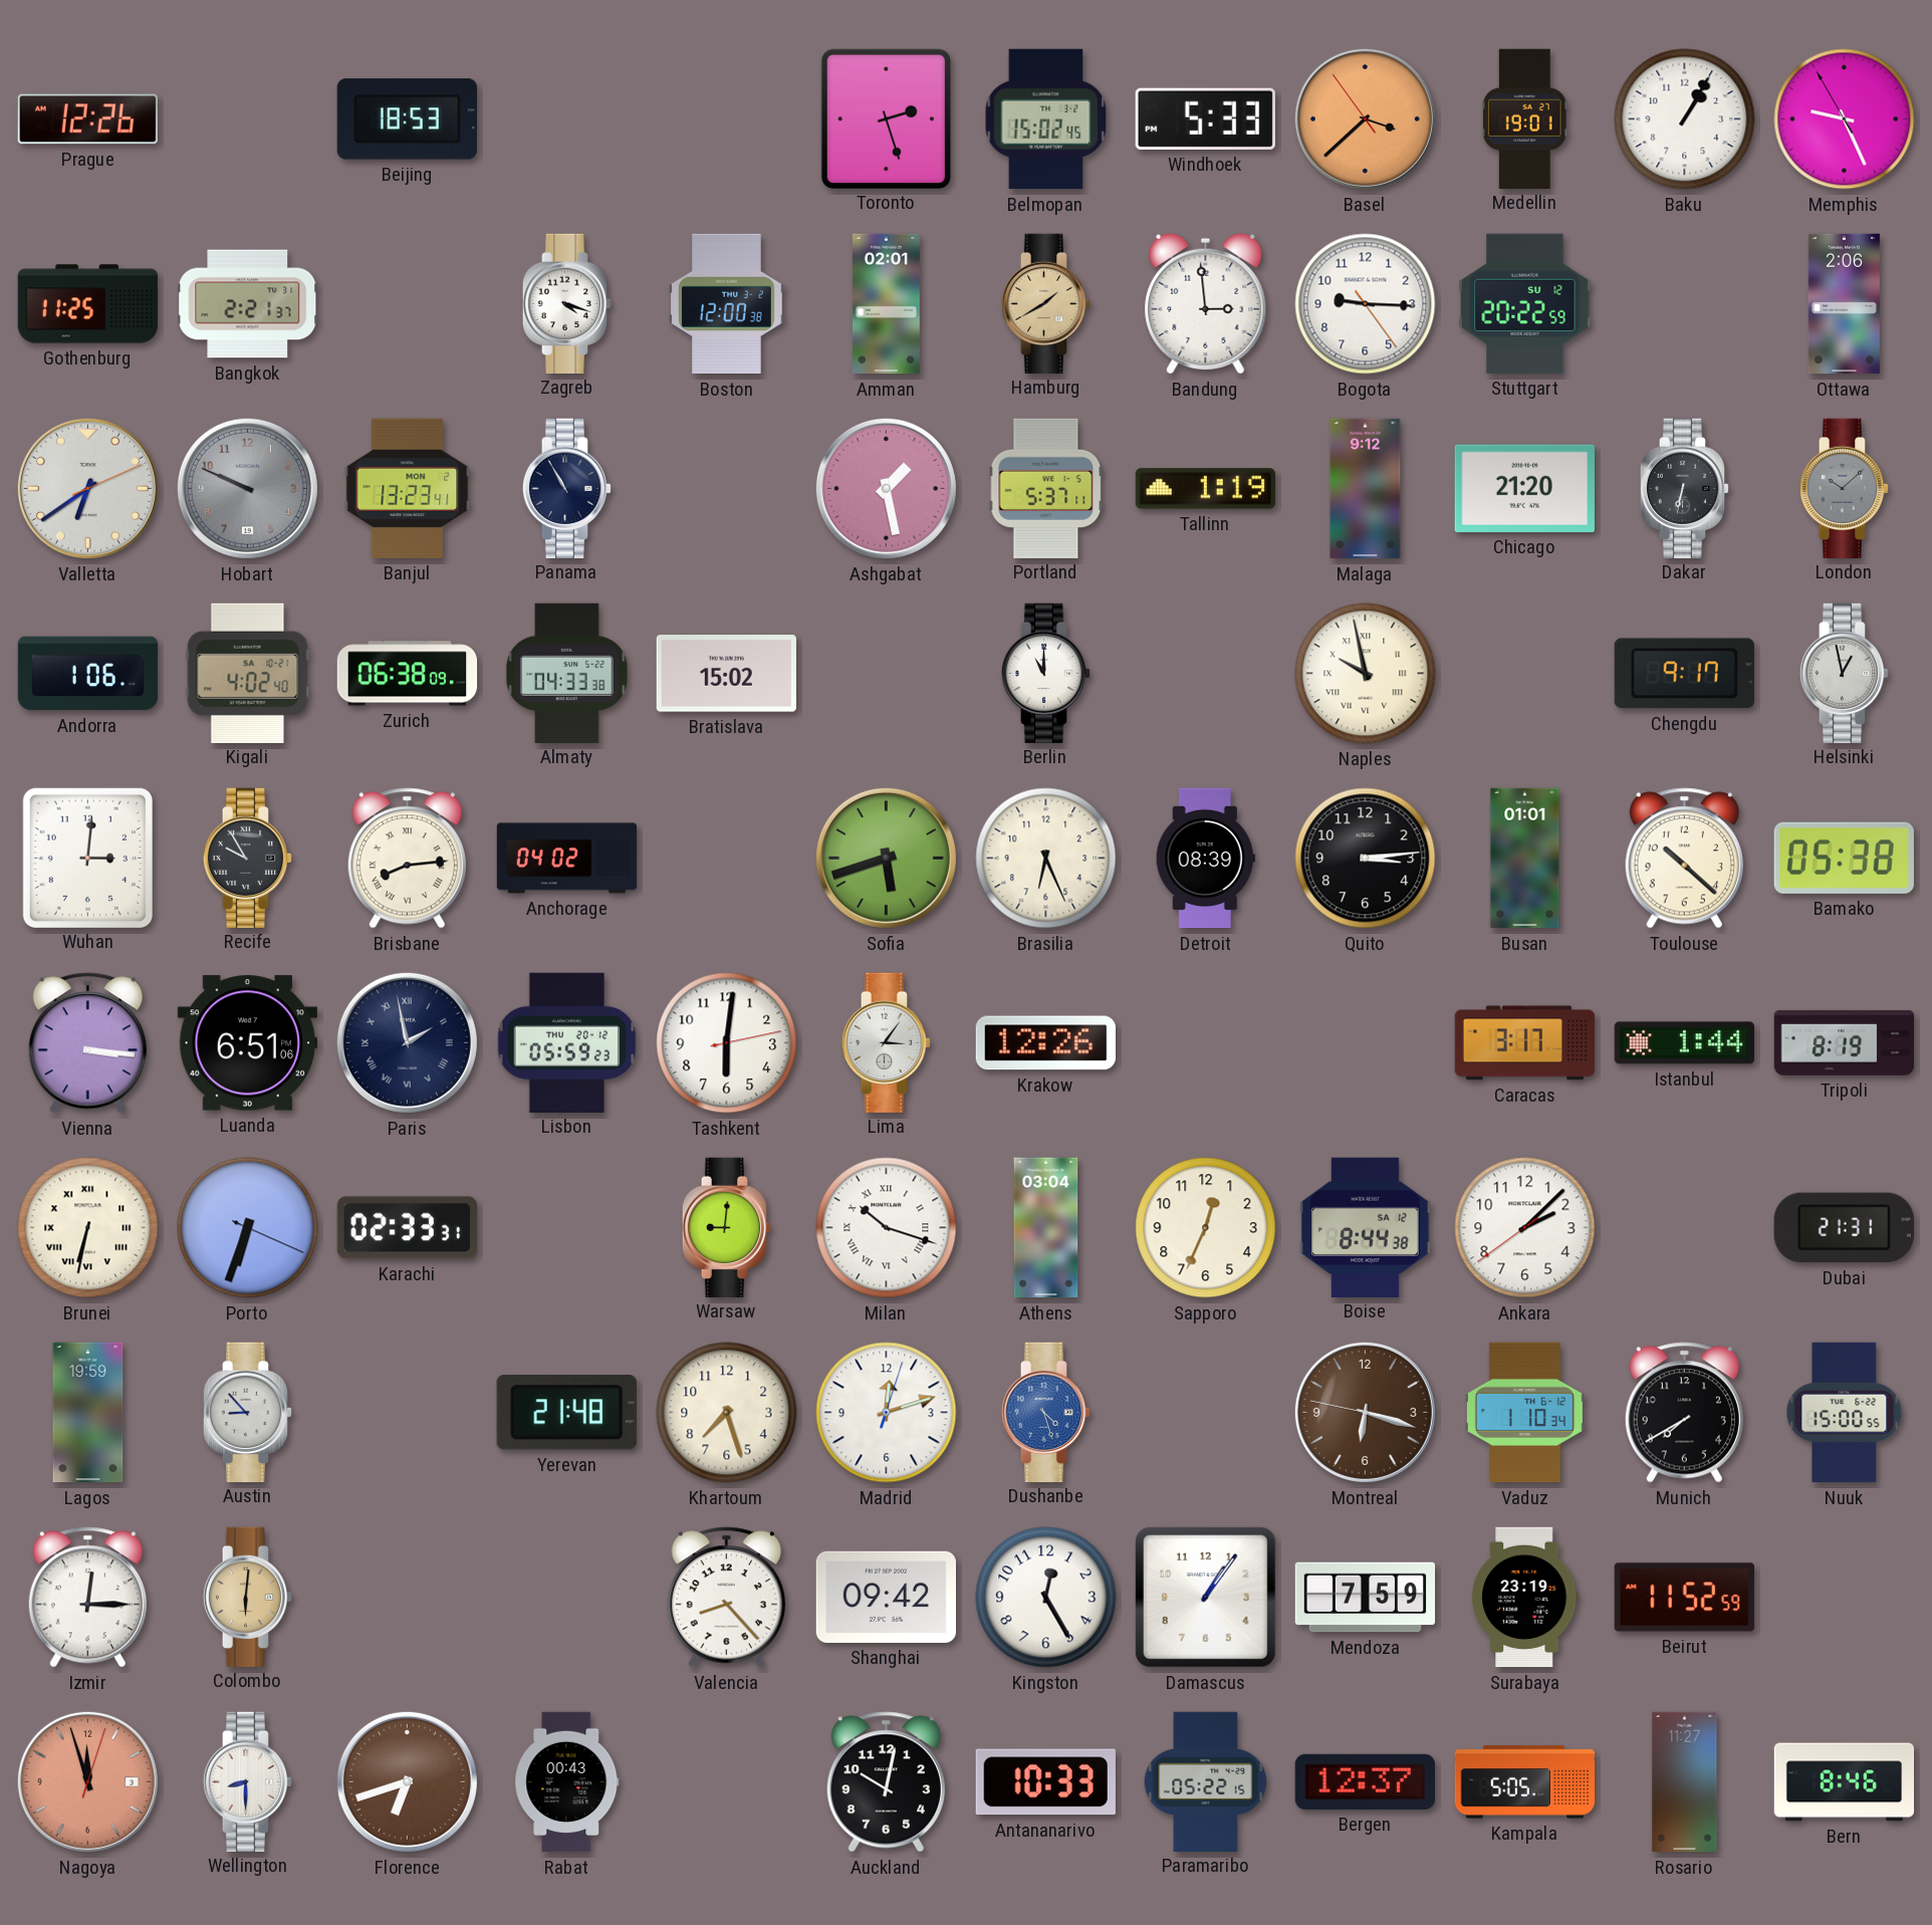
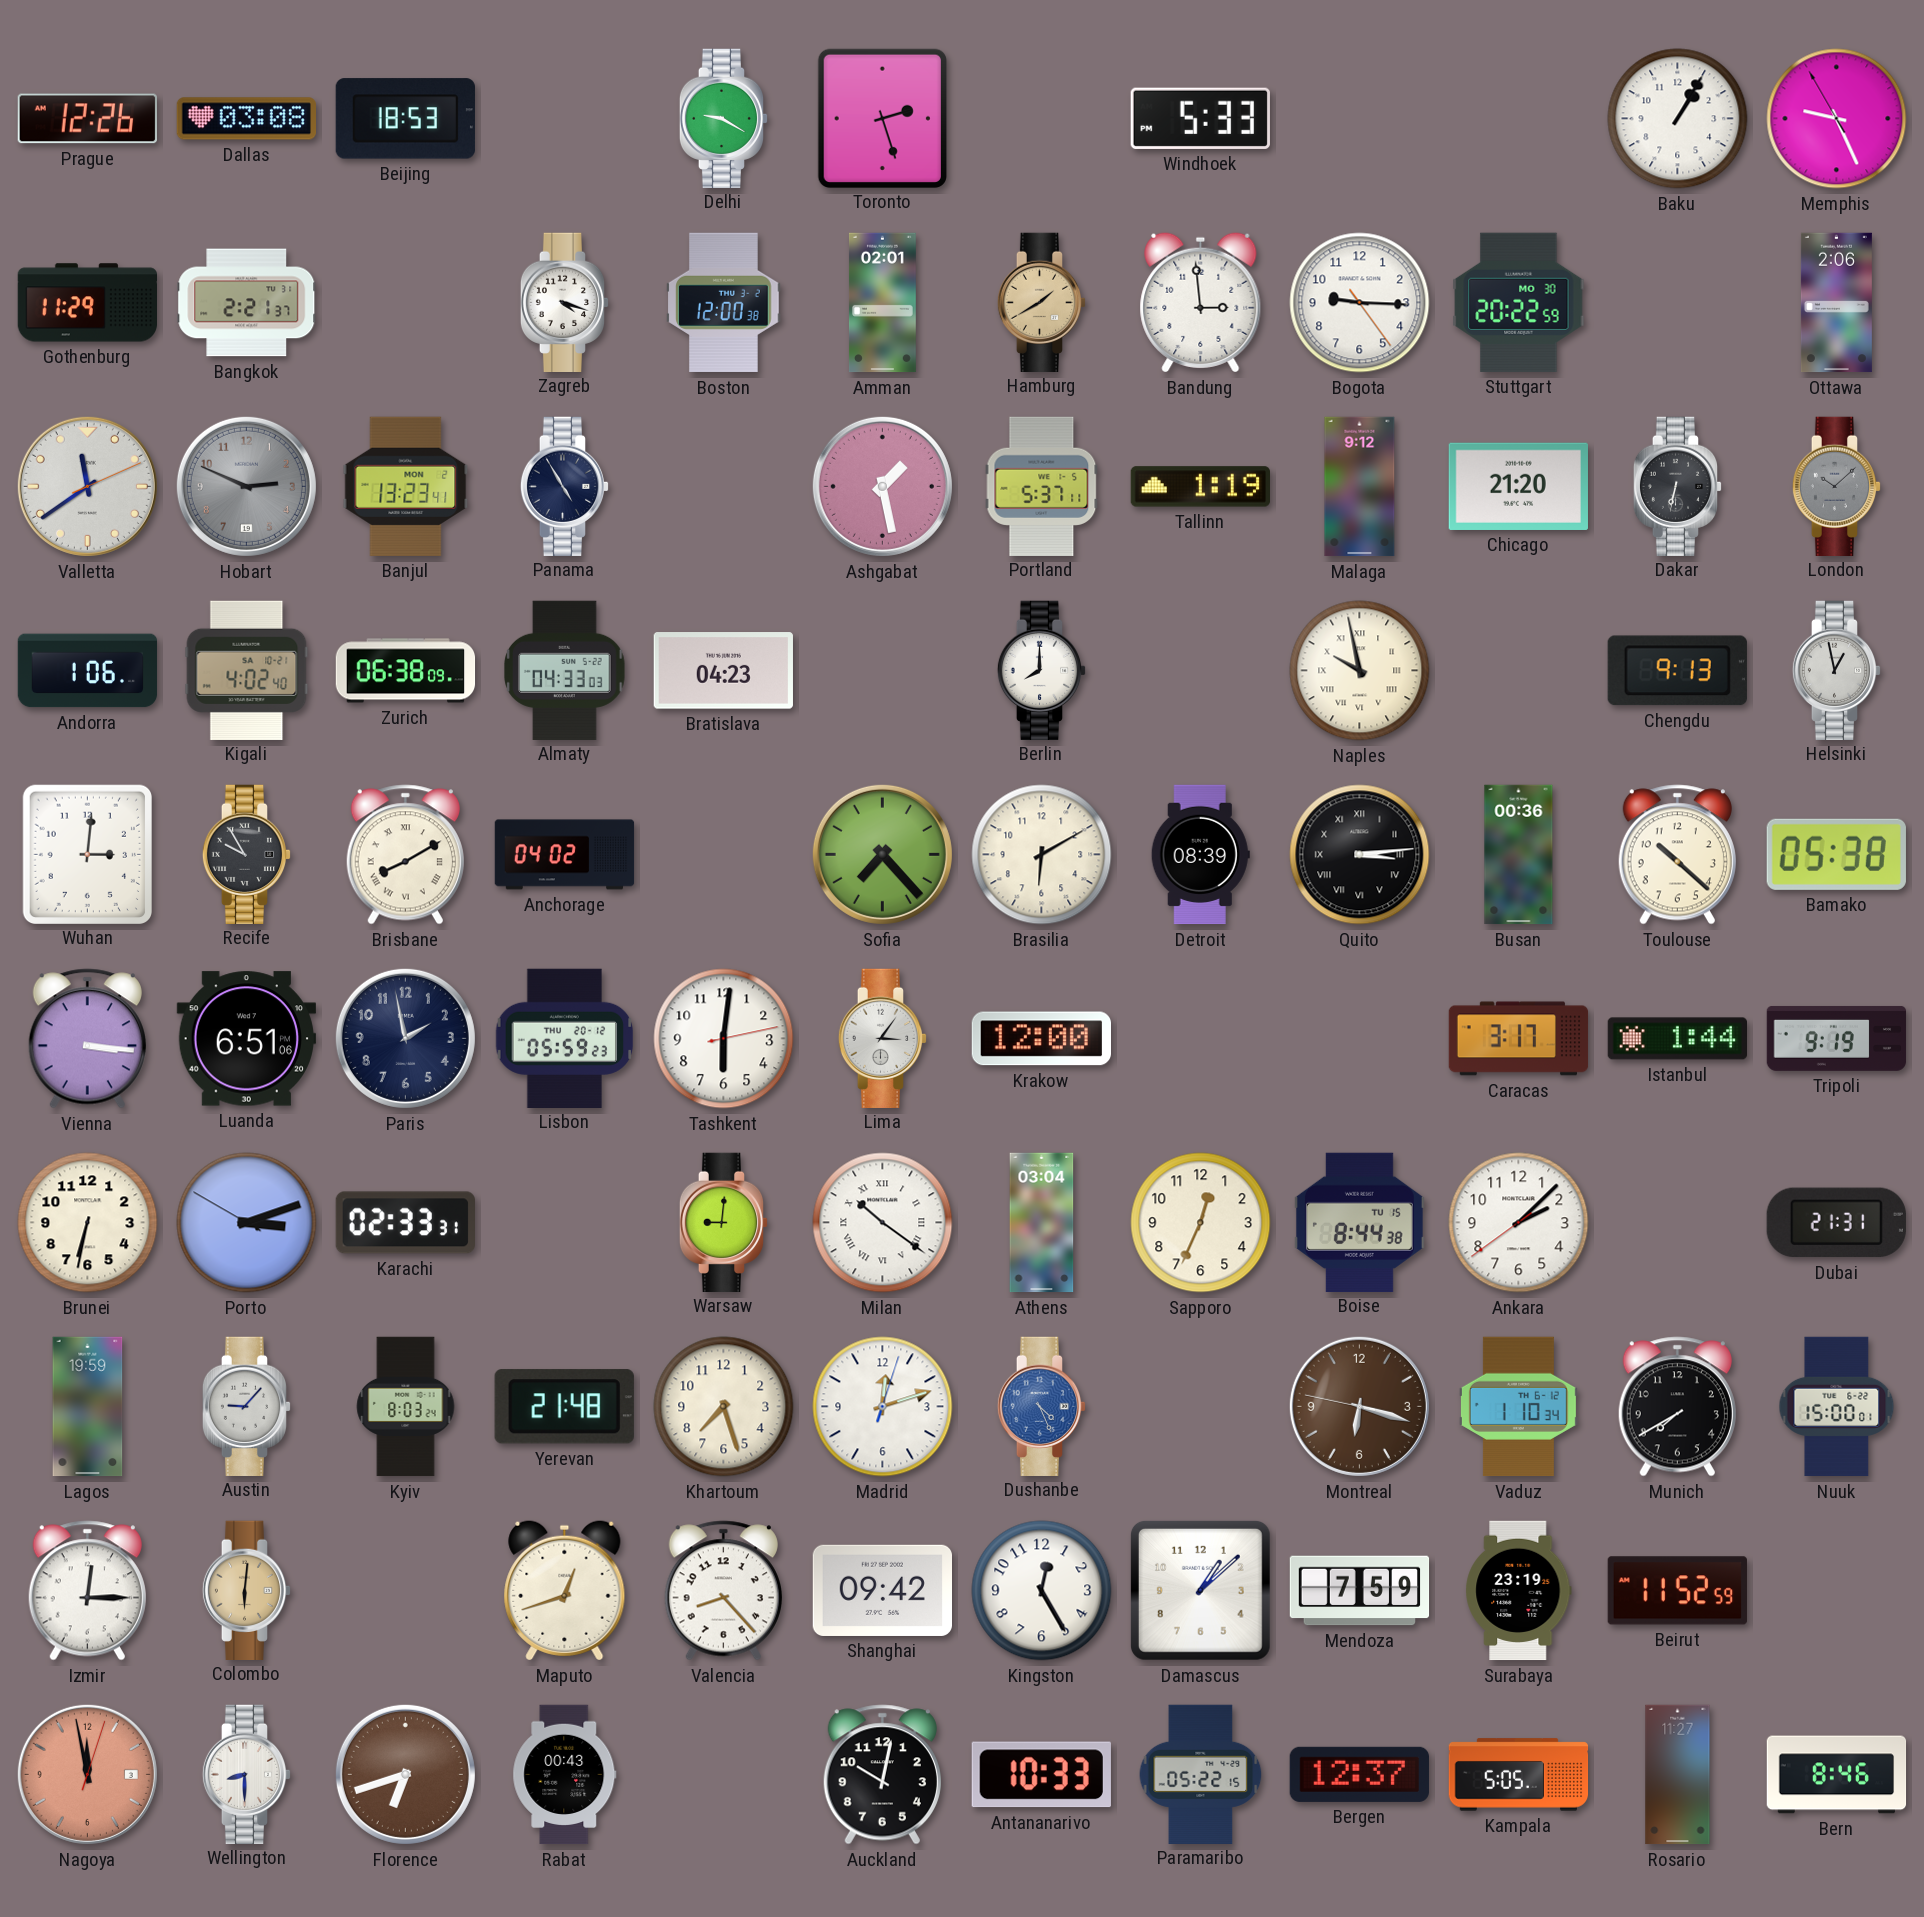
Dallas: none -> 03:08 (246, 119)
Delhi: none -> 9:20 (724, 118)
Belmopan: 15:02 -> none (1046, 119)
Basel: 3:37 -> none (1365, 118)
Medellin: 19:01 -> none (1524, 118)
Gothenburg: 11:25 -> 11:29 (87, 303)
Stuttgart date: SU 12 -> MO 30 (1519, 302)
Valletta: 6:39 -> 11:39 (87, 486)
Hobart: 9:49 -> 2:49 (246, 486)
Panama: 10:55 -> 4:55 (565, 486)
Almaty: 04:33:38 -> 04:33:03 (565, 670)
Bratislava: 15:02 -> 04:23 (723, 671)
Berlin: 11:00 -> 8:00 (1042, 670)
Chengdu: 9:17 -> 9:13 (1677, 671)
Brisbane: 8:14 -> 8:10 (405, 855)
Sofia: 5:42 -> 7:23 (882, 854)
Brasilia: 6:26 -> 6:10 (1042, 855)
Quito numerals: Arabic -> Roman (1360, 855)
Busan: 01:01 -> 00:36 (1519, 855)
Paris numerals: Roman -> Arabic (405, 1038)
Krakow: 12:26 -> 12:00 (1041, 1039)
Tripoli: 8:19 -> 9:19 (1837, 1038)
Brunei numerals: Roman -> Arabic (88, 1223)
Porto: 6:33 -> 3:11 (247, 1223)
Milan: 10:18 -> 10:21 (883, 1223)
Boise date: SA 12 -> TU 15 (1359, 1222)
Austin: 8:53 -> 9:07 (247, 1406)
Kyiv: none -> 8:03 (406, 1407)
Dushanbe: 4:27 -> 4:26 (1042, 1406)
Nuuk: 15:00:55 -> 15:00:01 (1837, 1407)
Maputo: none -> 12:42 (565, 1591)
Damascus: 1:06 -> 1:08 (1200, 1590)
Nagoya: 11:57 -> 11:58 (87, 1774)
